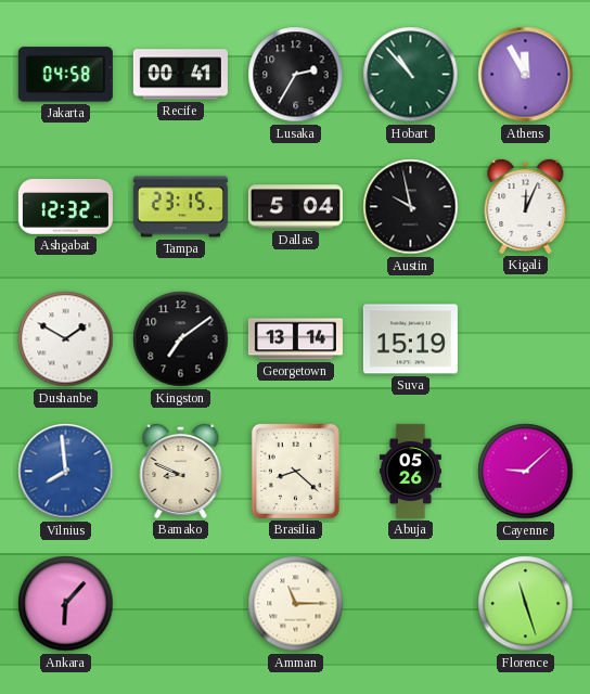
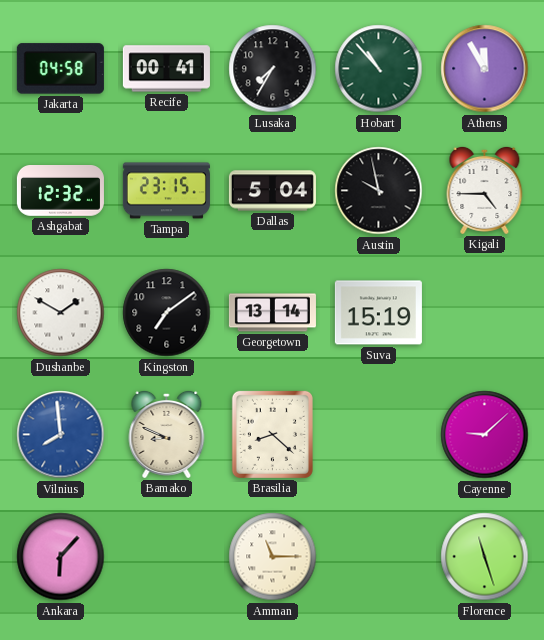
Lusaka: 2:35 -> 7:35 (273, 69)
Kigali: 12:04 -> 4:45 (485, 190)
Abuja: 05:26 -> none (410, 471)
